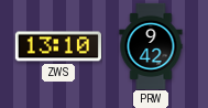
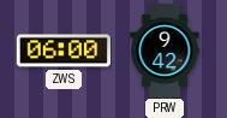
ZWS: 13:10 -> 06:00 (64, 51)
